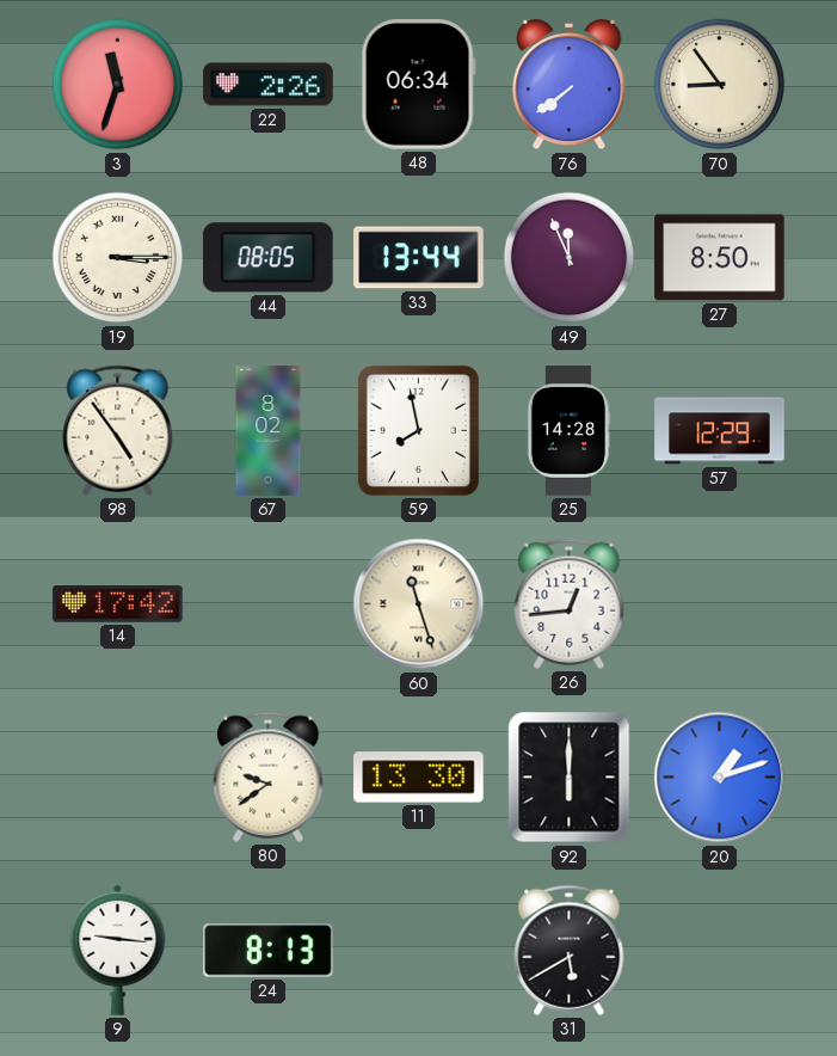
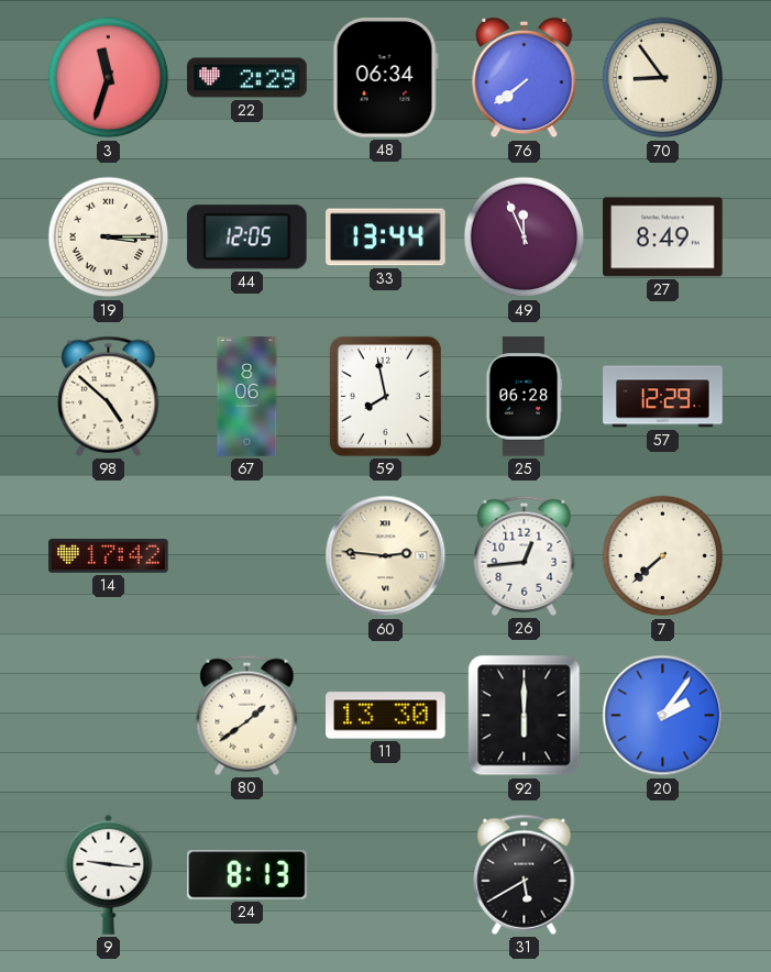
22: 2:26 -> 2:29 (247, 78)
44: 08:05 -> 12:05 (246, 238)
27: 8:50 -> 8:49 (663, 238)
98: 4:54 -> 4:52 (109, 396)
67: 8:02 -> 8:06 (247, 397)
25: 14:28 -> 06:28 (524, 397)
60: 11:27 -> 2:46 (386, 556)
7: none -> 7:38 (663, 556)
80: 9:39 -> 1:39 (247, 715)
20: 1:12 -> 2:06 (663, 716)
